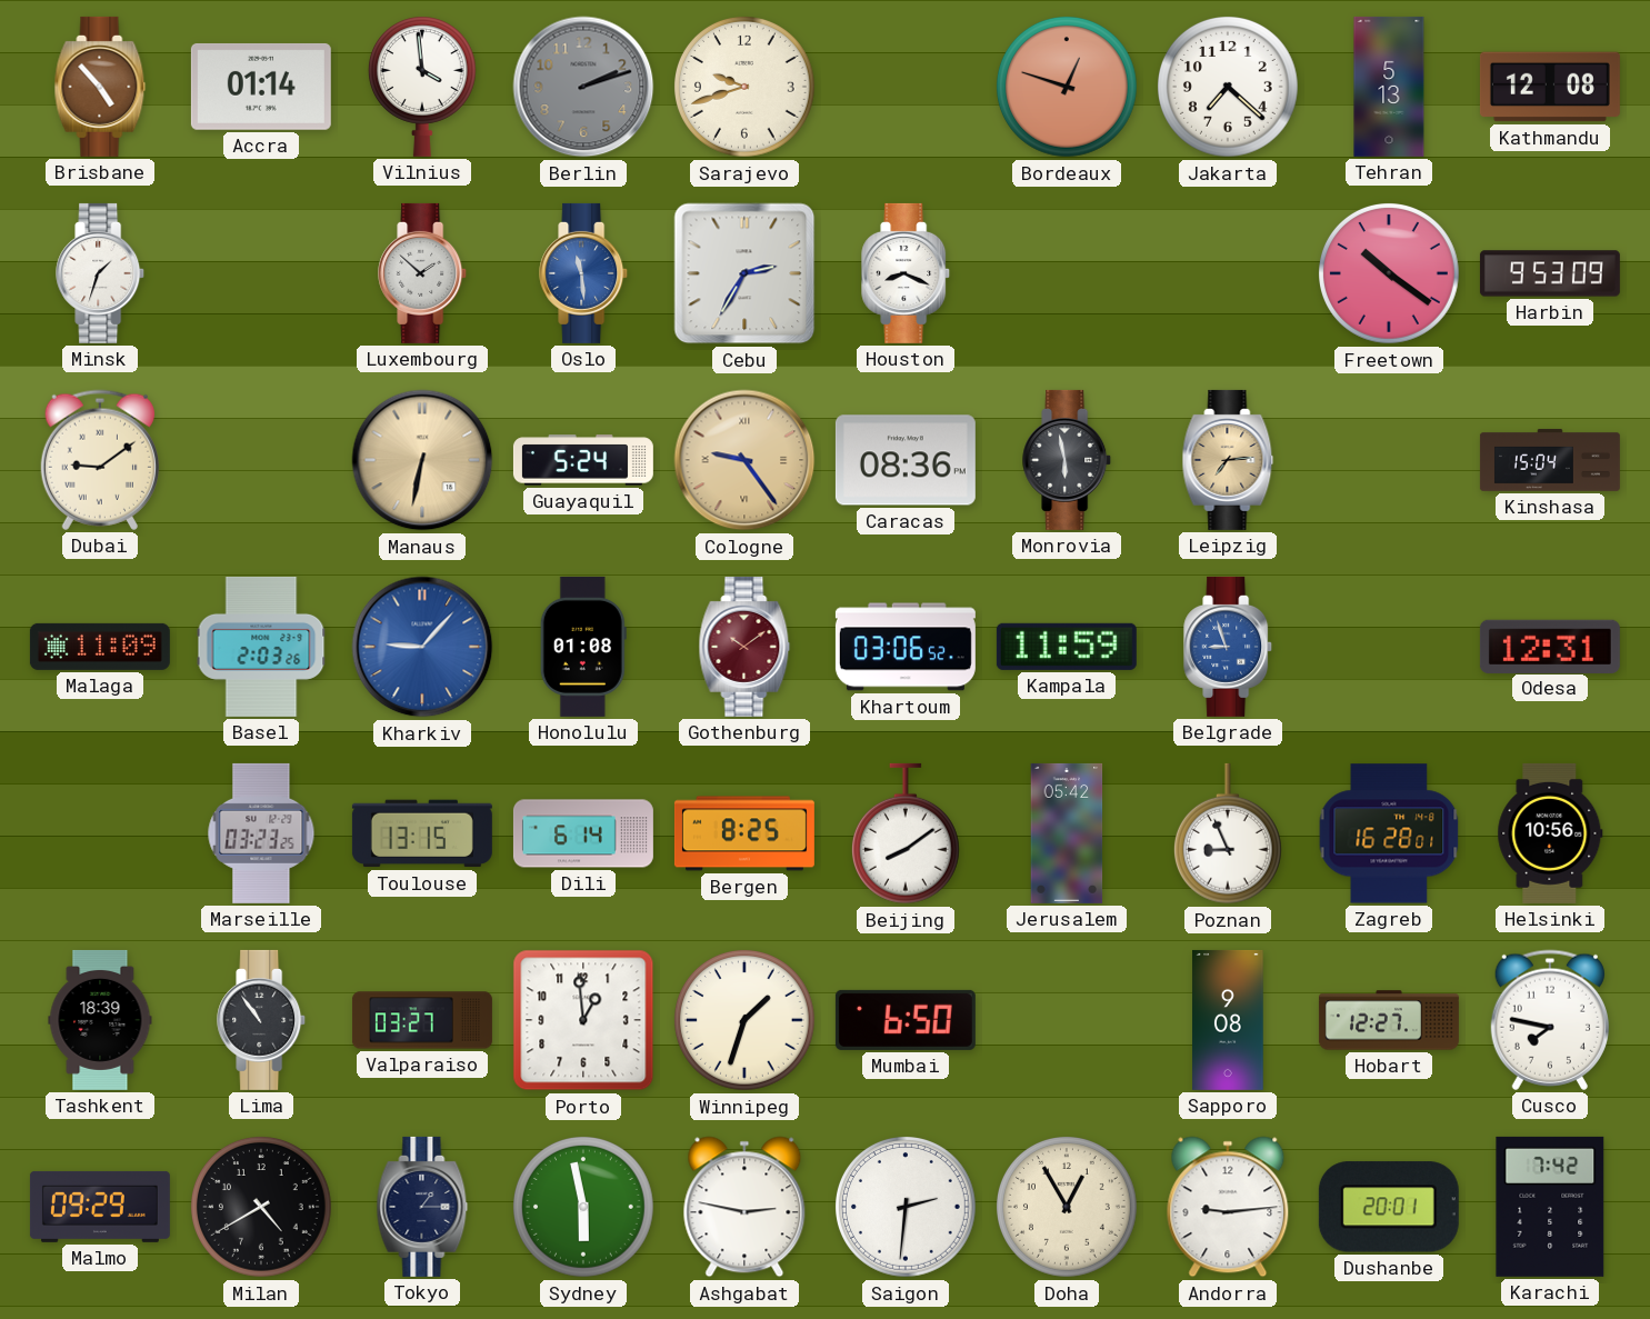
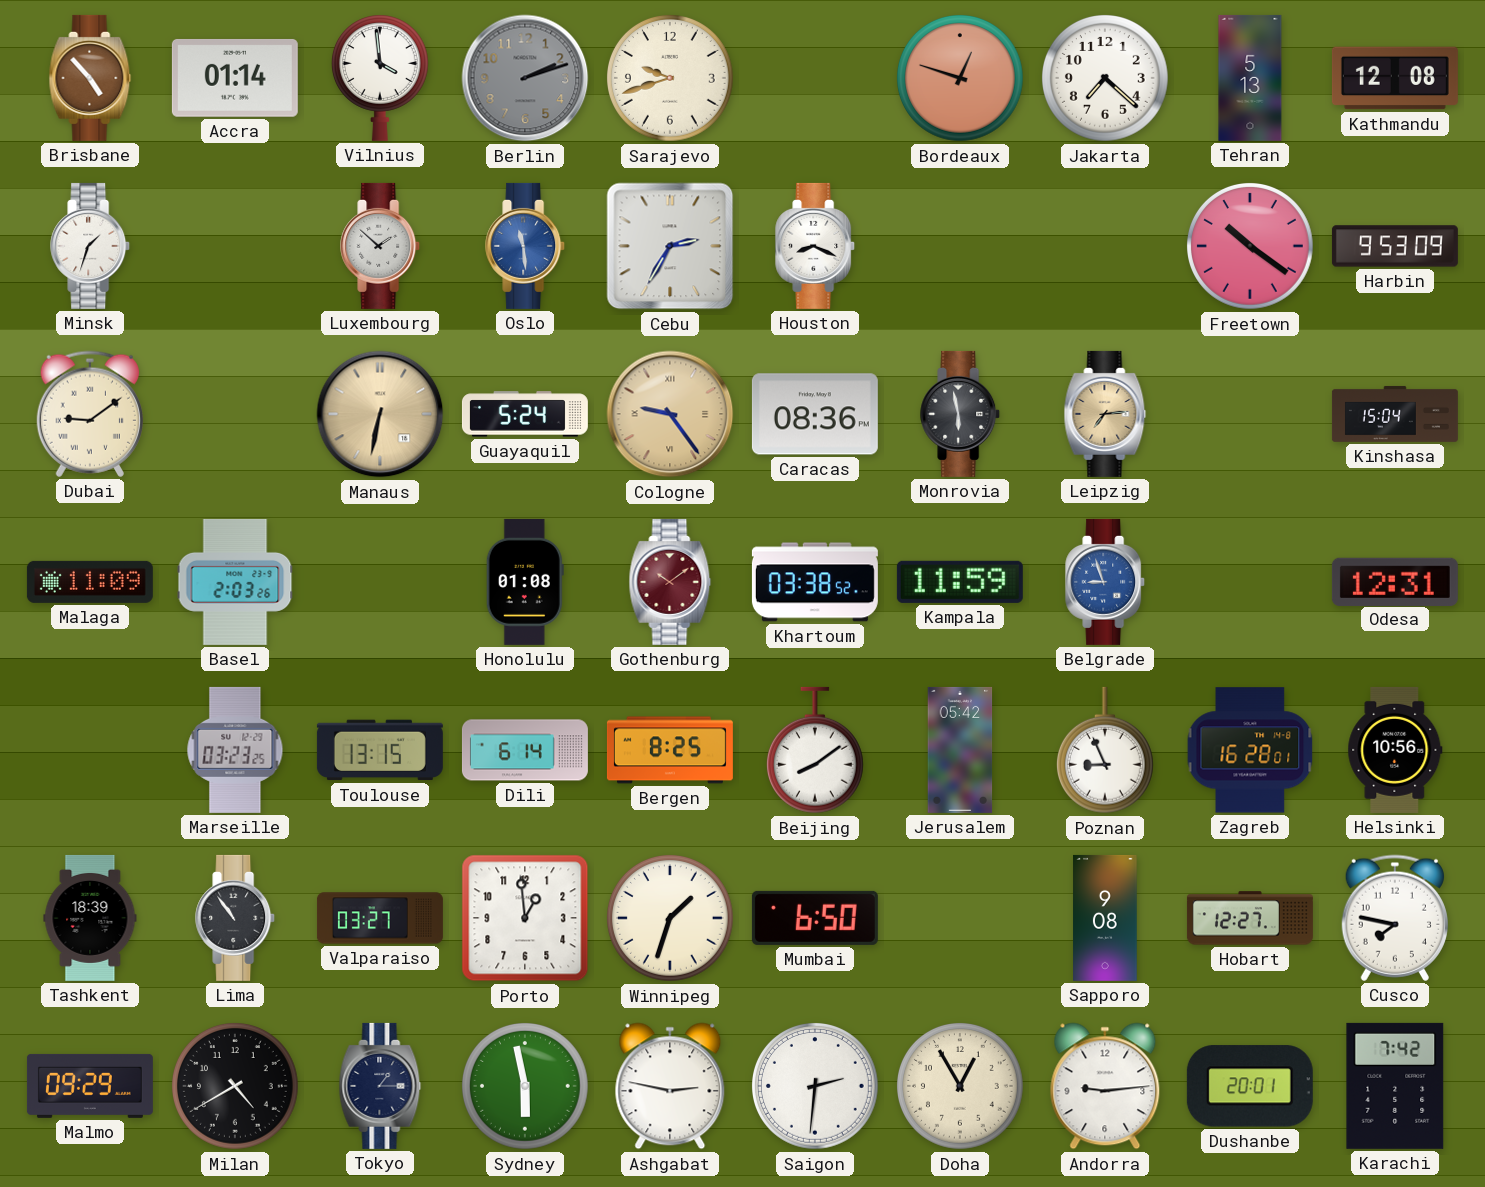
Kharkiv: 9:07 -> none (422, 647)
Khartoum: 03:06 -> 03:38 (815, 582)
